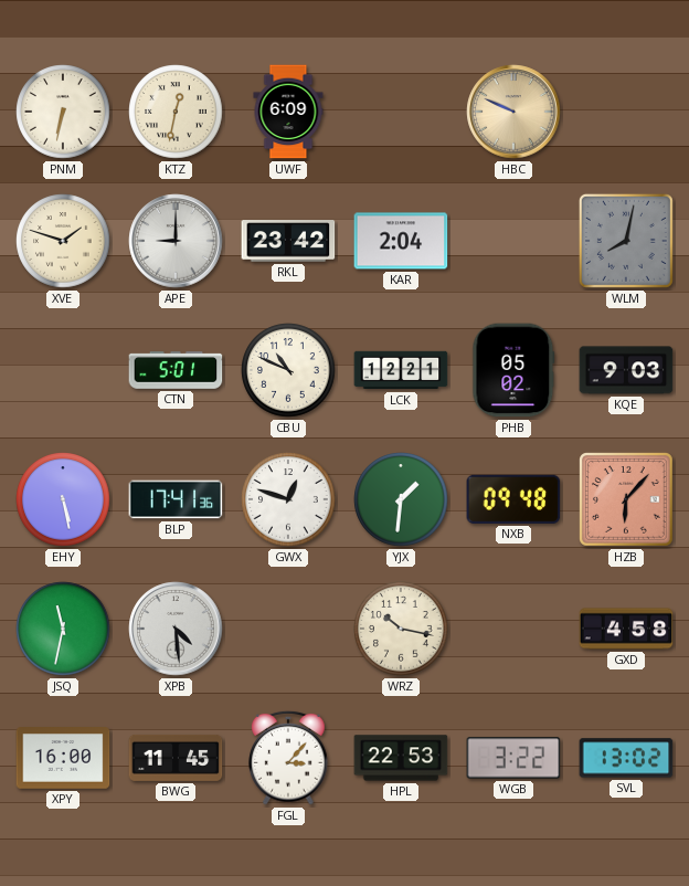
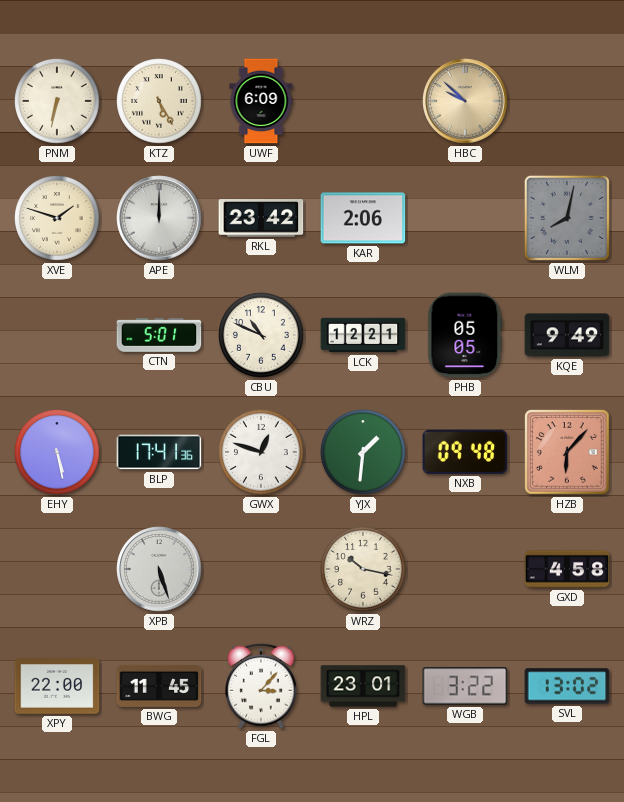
KTZ: 12:32 -> 5:25 (159, 101)
HBC: 9:49 -> 9:52 (465, 101)
APE: 9:00 -> 12:00 (159, 218)
KAR: 2:04 -> 2:06 (363, 218)
PHB: 05:02 -> 05:05 (465, 335)
KQE: 9:03 -> 9:49 (567, 335)
JSQ: 11:32 -> none (63, 629)
XPB: 4:29 -> 5:27 (159, 569)
XPY: 16:00 -> 22:00 (57, 687)
HPL: 22:53 -> 23:01 (363, 686)
